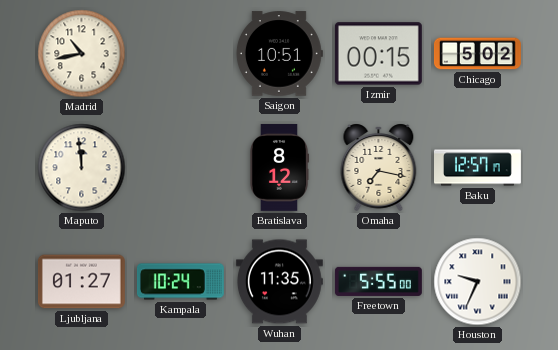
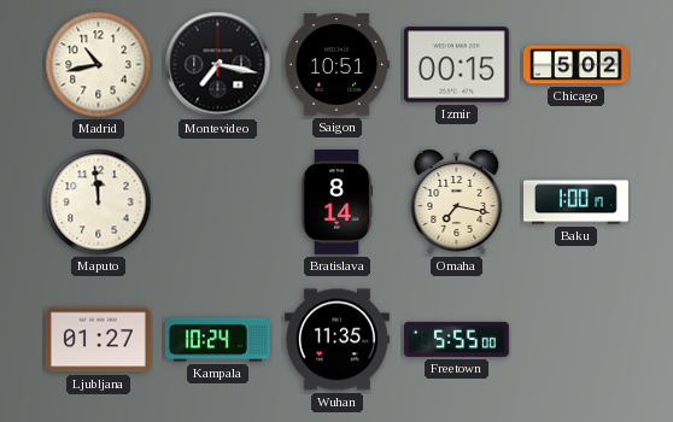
Montevideo: none -> 7:17 (218, 65)
Bratislava: 8:12 -> 8:14 (336, 201)
Baku: 12:57 -> 1:00 (577, 203)
Houston: 9:34 -> none (478, 282)
